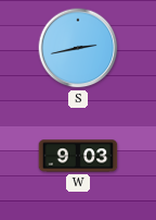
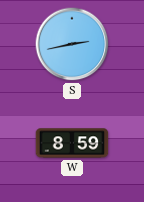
W: 9:03 -> 8:59 (72, 143)
